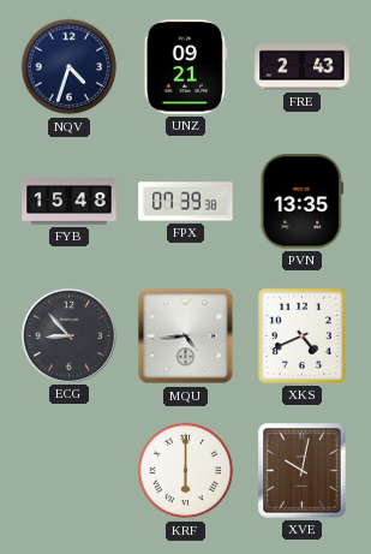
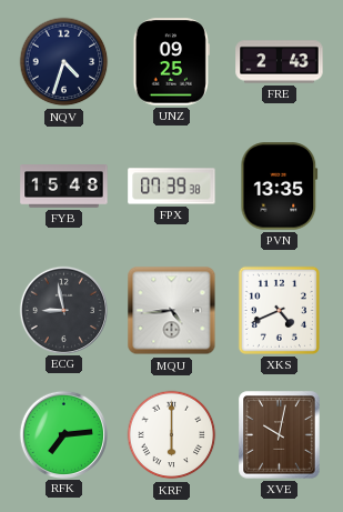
UNZ: 09:21 -> 09:25 (171, 62)
ECG: 8:53 -> 8:58 (63, 310)
RFK: none -> 7:14 (63, 434)
